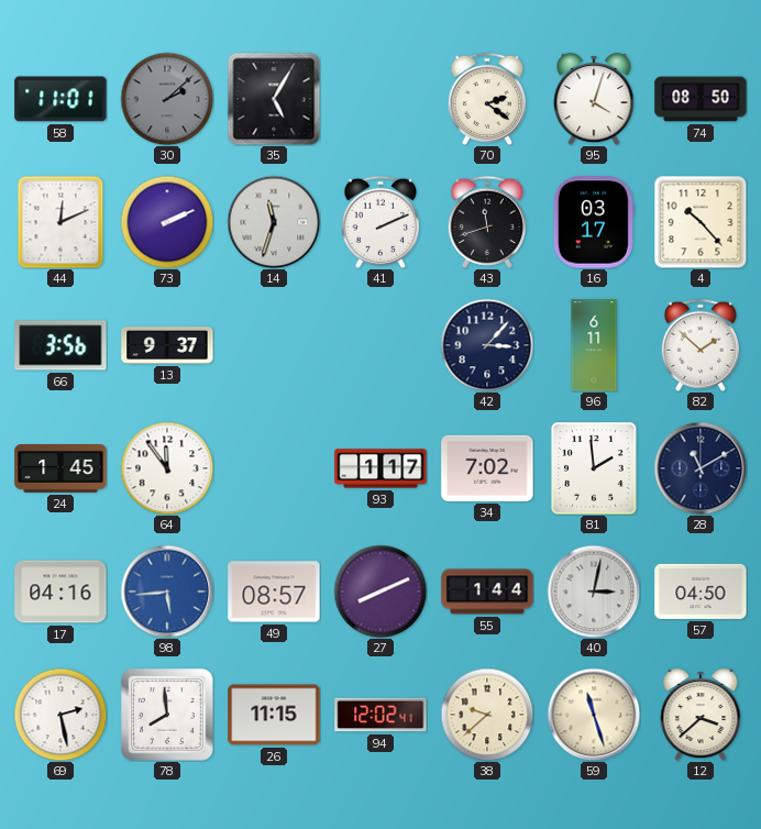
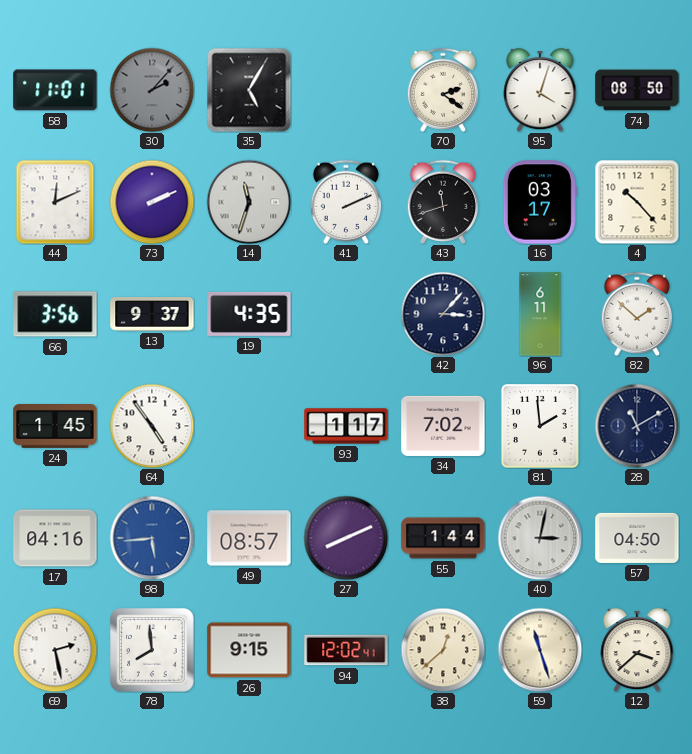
30: 2:08 -> 2:07 (152, 90)
19: none -> 4:35 (249, 314)
64: 11:54 -> 4:54 (152, 426)
26: 11:15 -> 9:15 (249, 650)
38: 9:38 -> 12:38 (443, 650)
